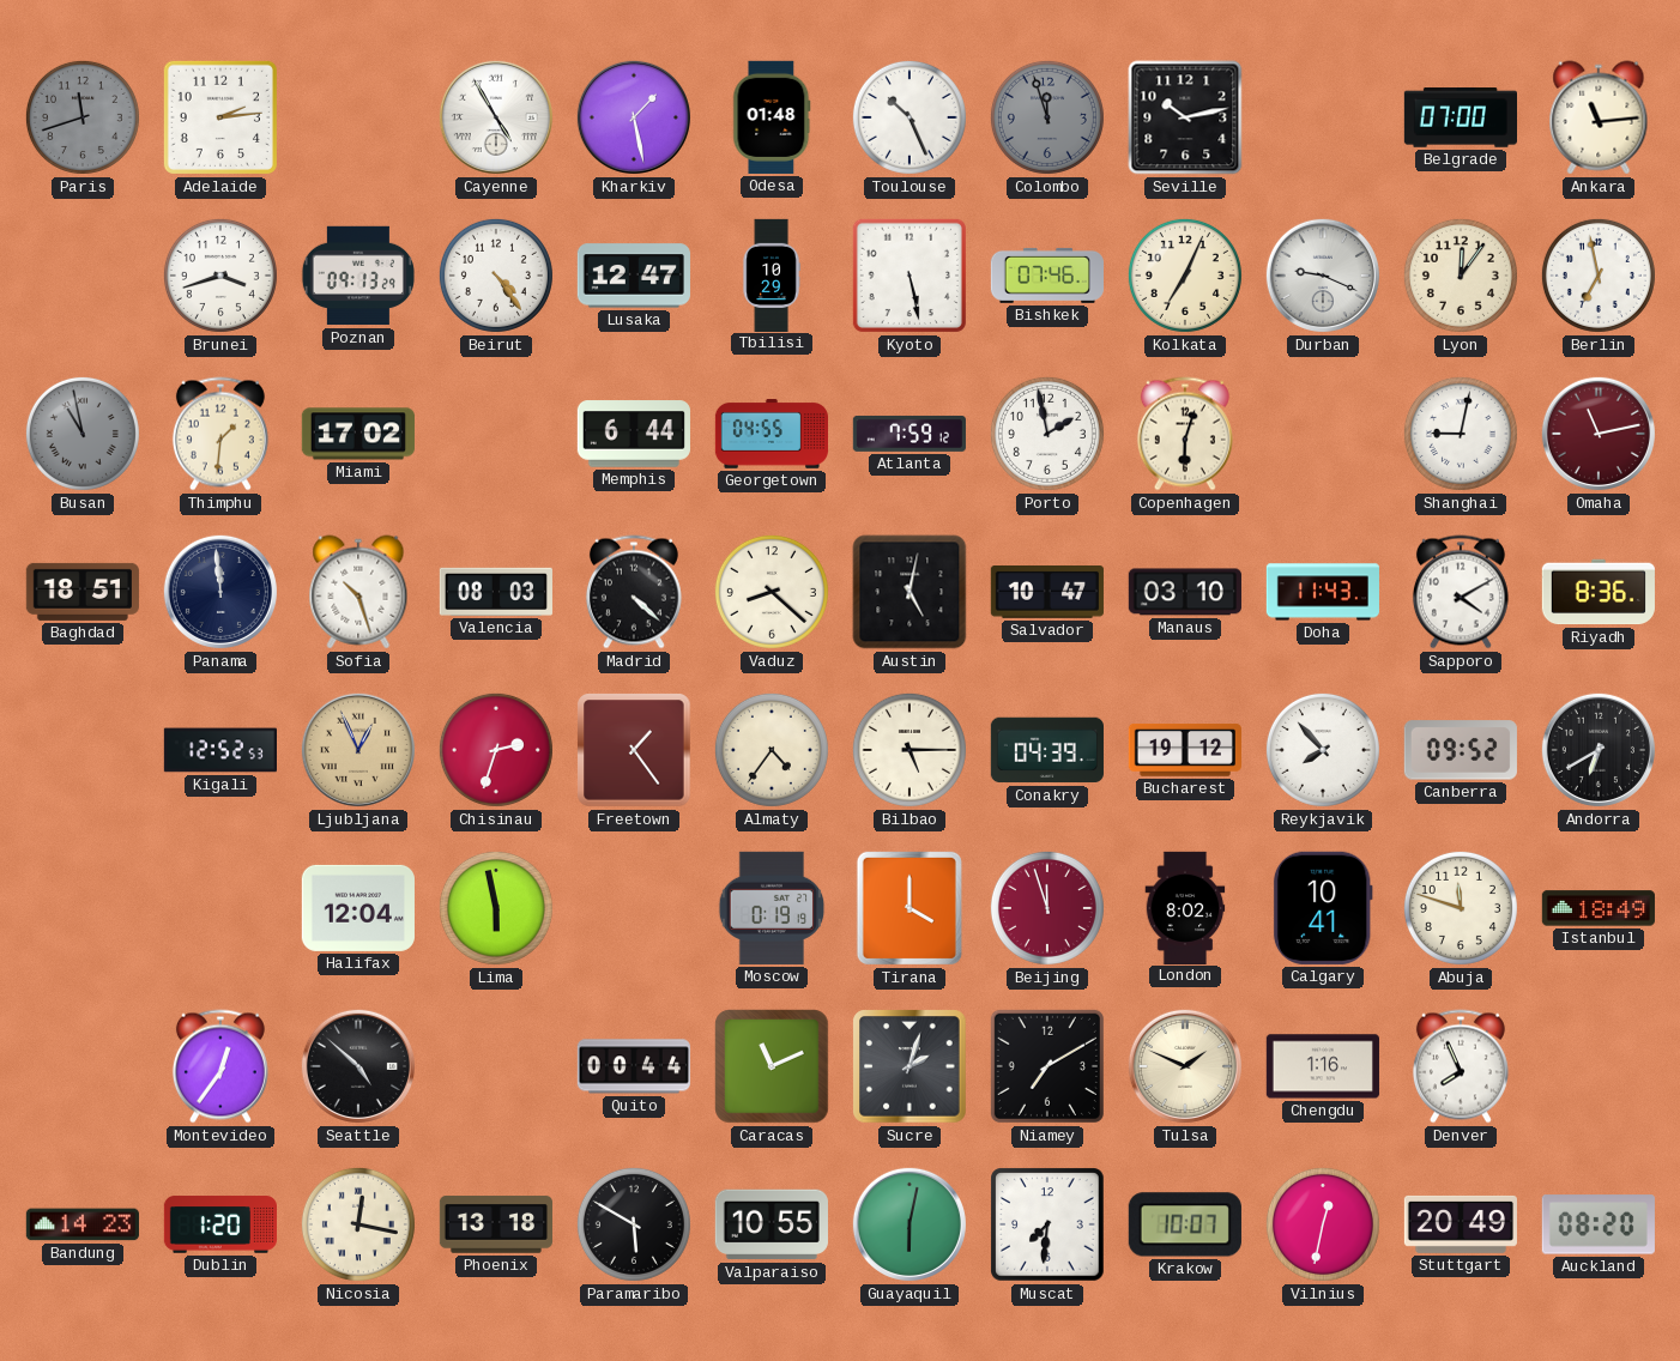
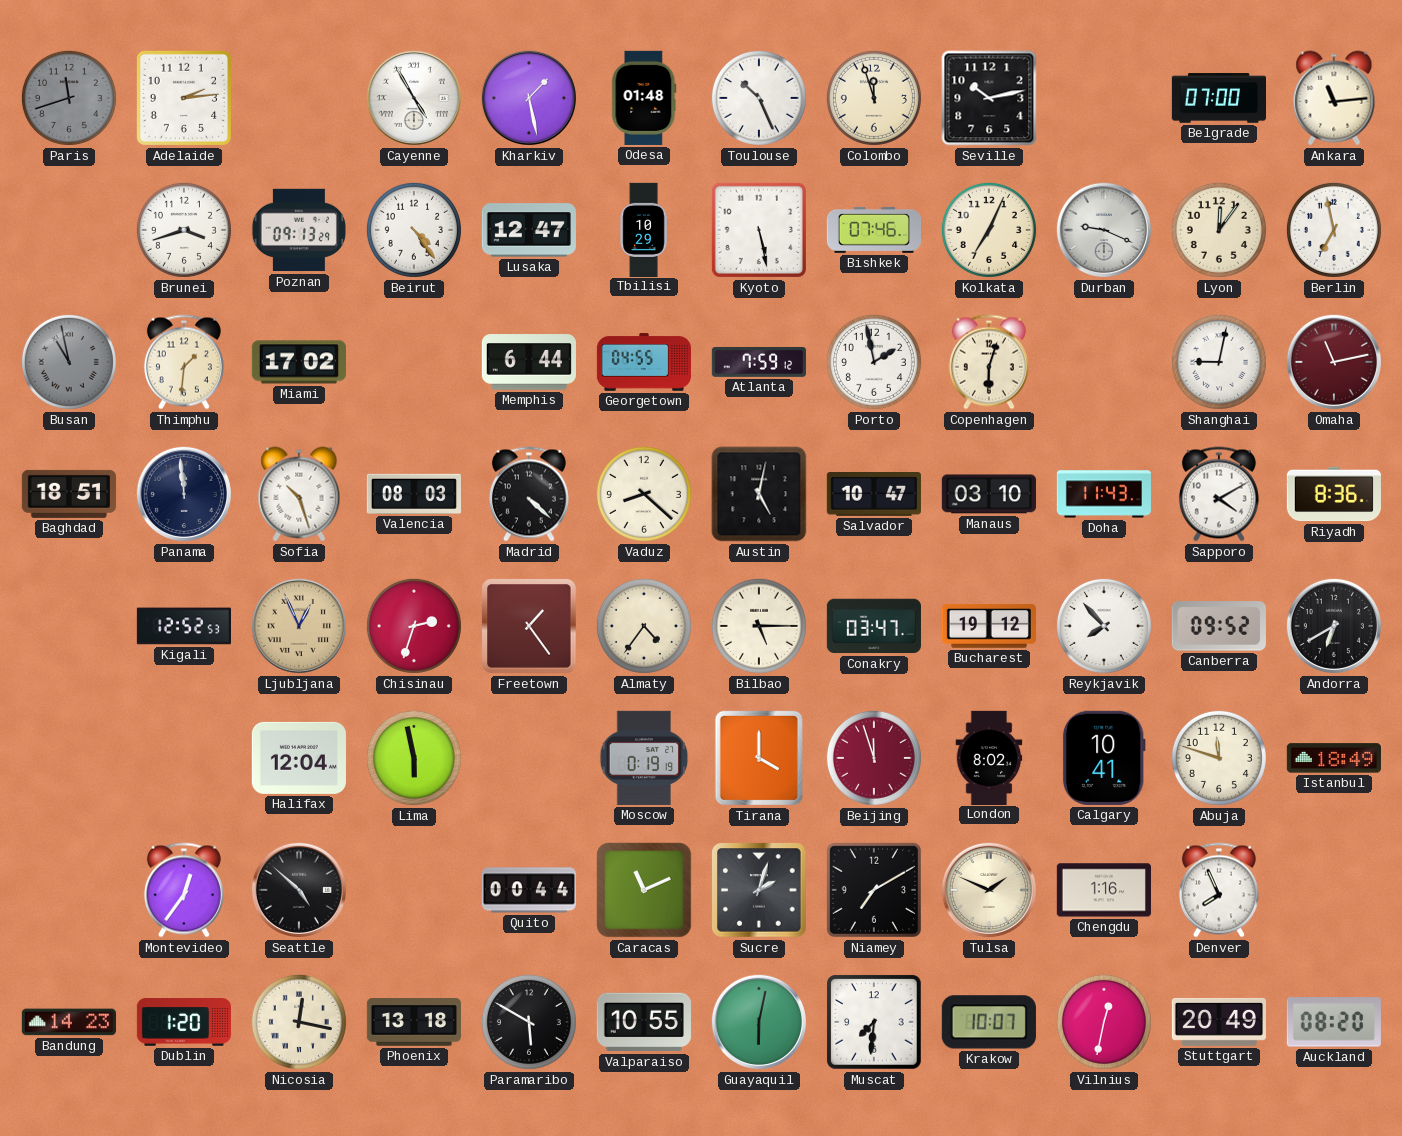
Colombo dial: grey -> cream (874, 98)
Conakry: 04:39 -> 03:47 (874, 626)
